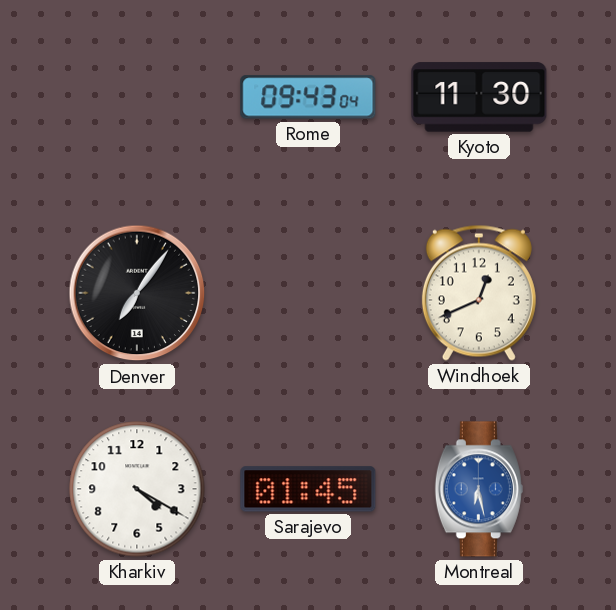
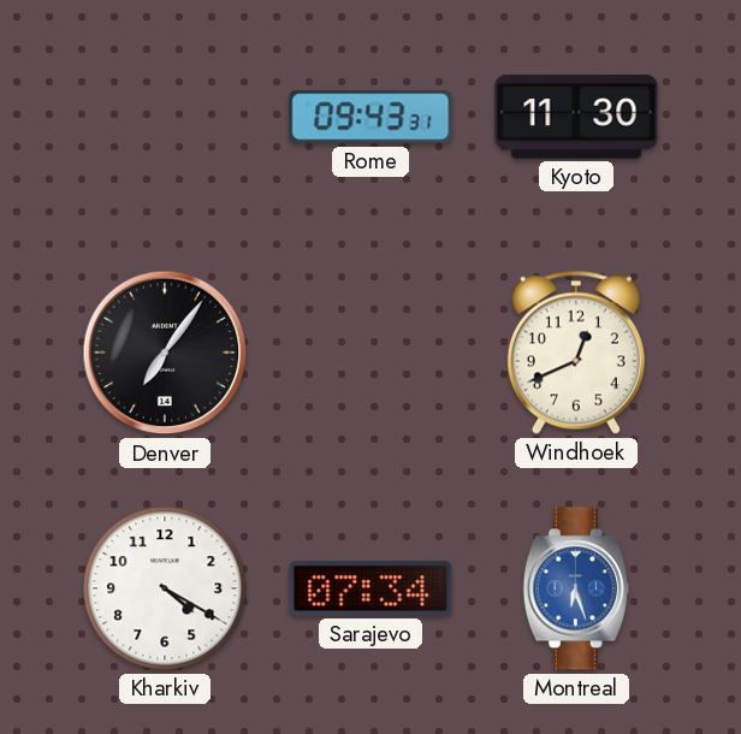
Rome: 09:43:04 -> 09:43:31 (370, 117)
Sarajevo: 01:45 -> 07:34 (370, 588)
Montreal: 6:28 -> 6:27 (576, 588)
